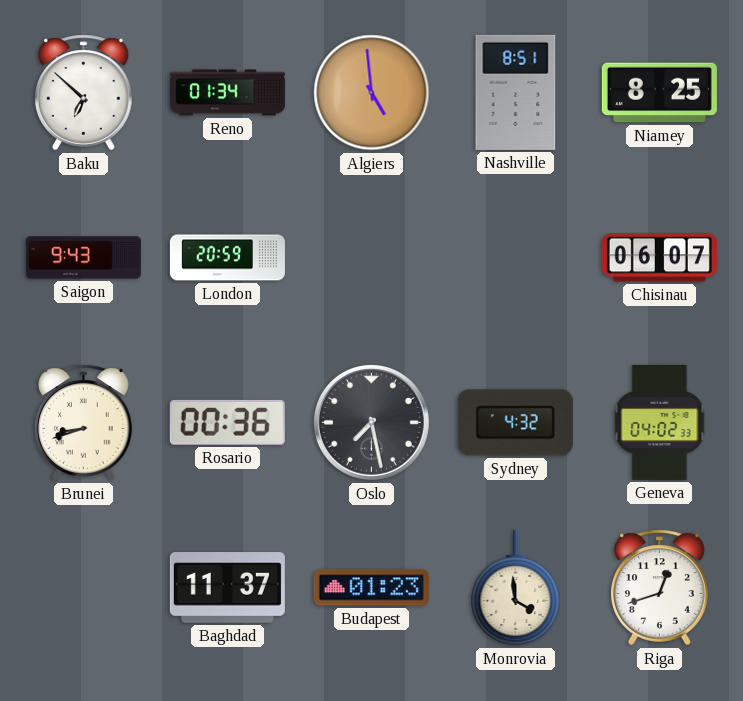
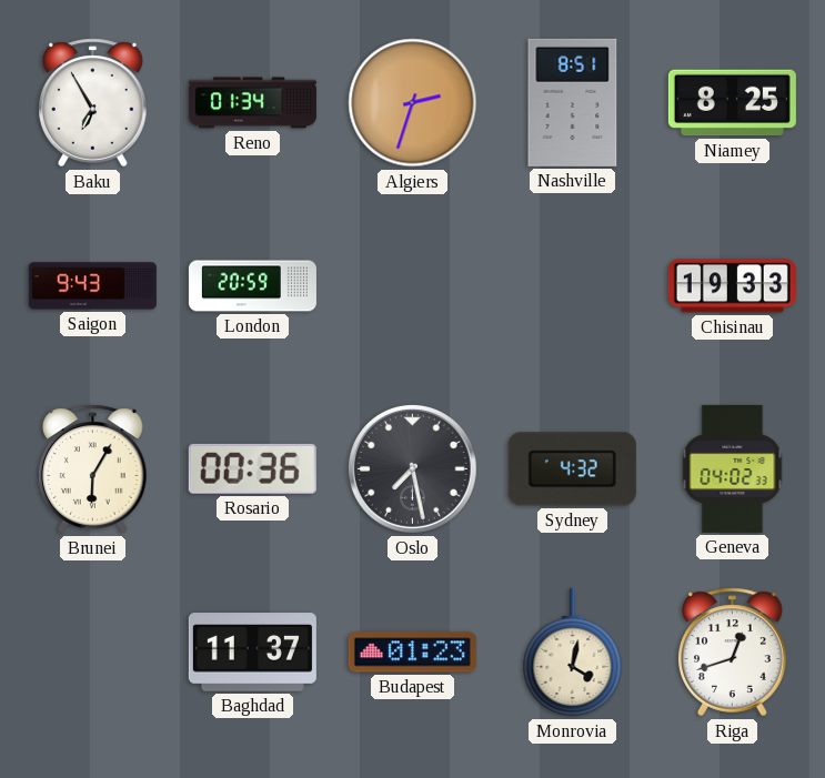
Baku: 6:52 -> 6:55 (93, 103)
Algiers: 4:59 -> 2:33 (413, 103)
Chisinau: 06:07 -> 19:33 (732, 286)
Brunei: 8:42 -> 6:05 (93, 469)
Monrovia: 3:59 -> 4:02 (573, 653)
